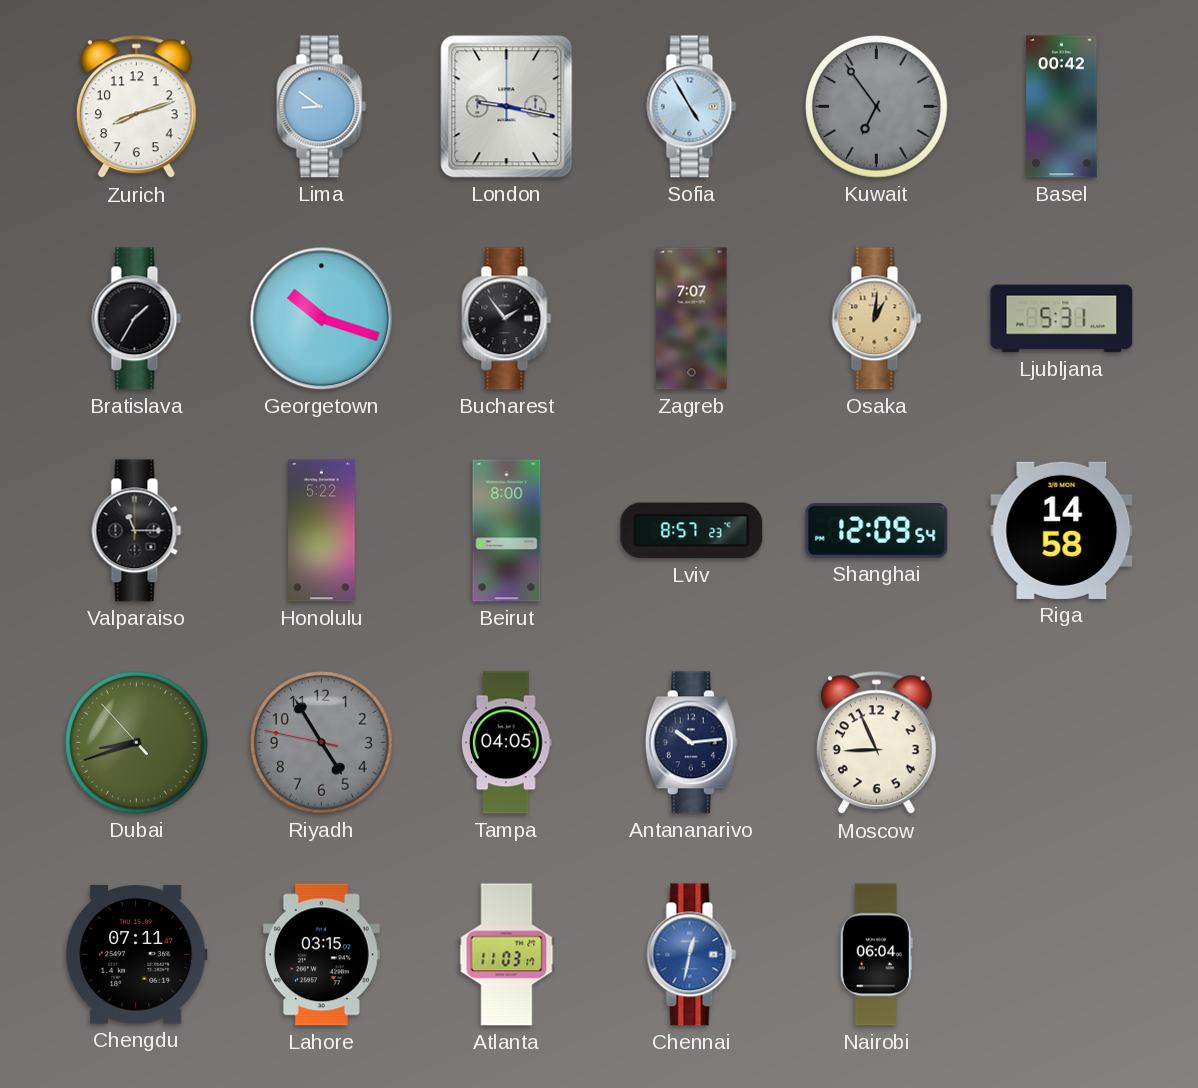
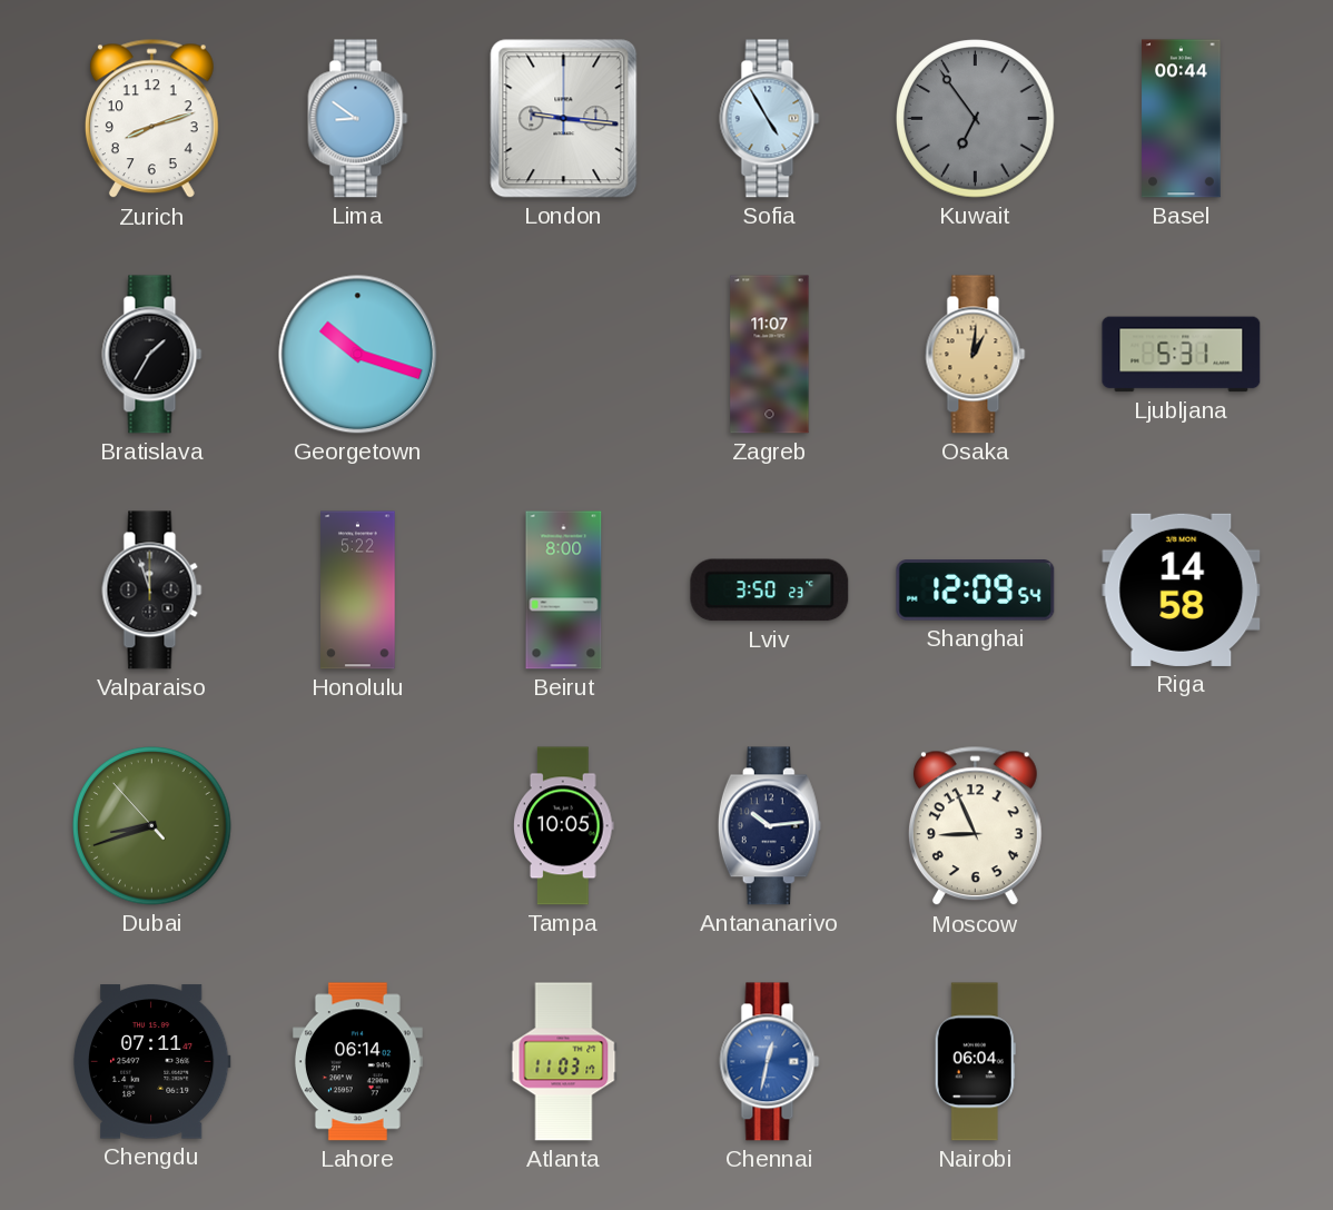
London: 9:17 -> 9:16 (564, 119)
Basel: 00:42 -> 00:44 (1182, 119)
Bucharest: 1:54 -> none (507, 319)
Zagreb: 7:07 -> 11:07 (770, 355)
Valparaiso: 11:15 -> 11:57 (152, 591)
Lviv: 8:57 -> 3:50 (770, 591)
Riyadh: 4:54 -> none (322, 743)
Tampa: 04:05 -> 10:05 (564, 826)
Lahore: 03:15 -> 06:14 (357, 1062)
